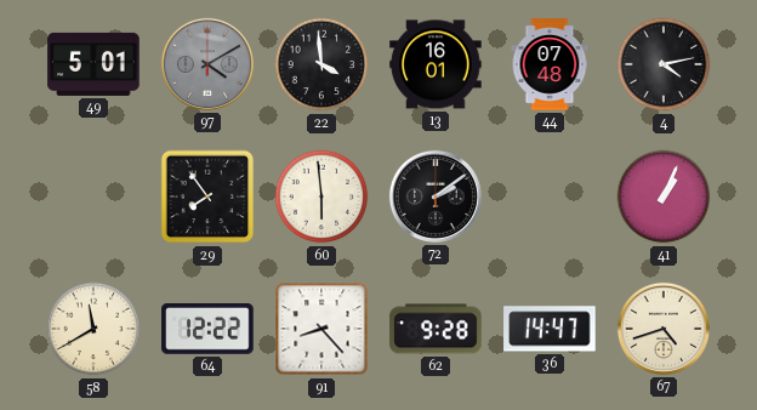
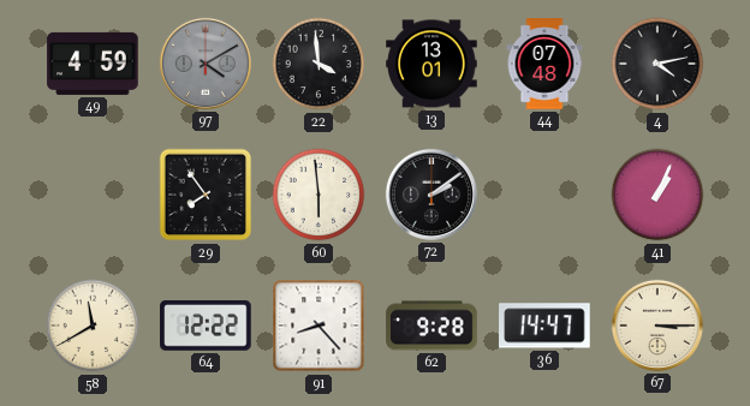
49: 5:01 -> 4:59 (93, 64)
13: 16:01 -> 13:01 (431, 64)
67: 4:42 -> 3:15 (657, 326)
